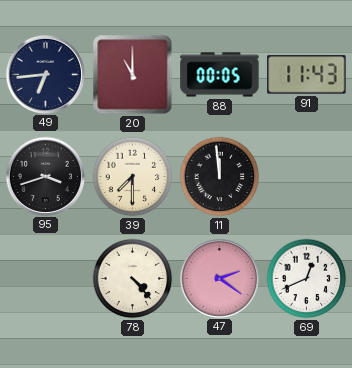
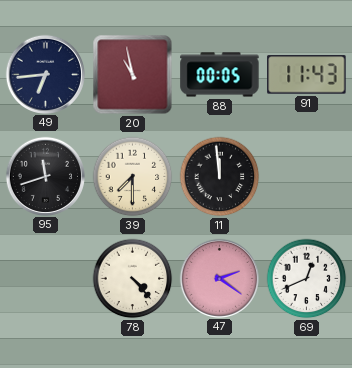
20: 11:00 -> 10:58 (133, 75)
95: 3:42 -> 11:42 (45, 176)
